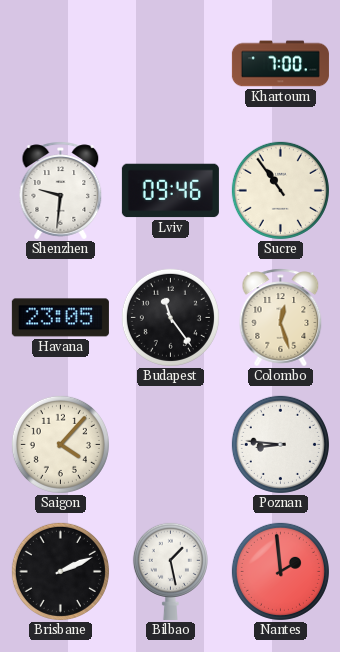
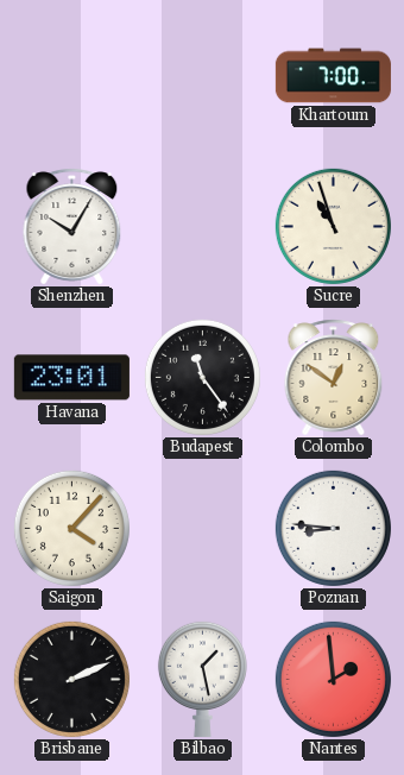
Shenzhen: 9:31 -> 10:05 (72, 227)
Lviv: 09:46 -> none (170, 191)
Sucre: 10:54 -> 10:57 (333, 226)
Havana: 23:05 -> 23:01 (71, 378)
Colombo: 12:27 -> 12:51 (334, 378)
